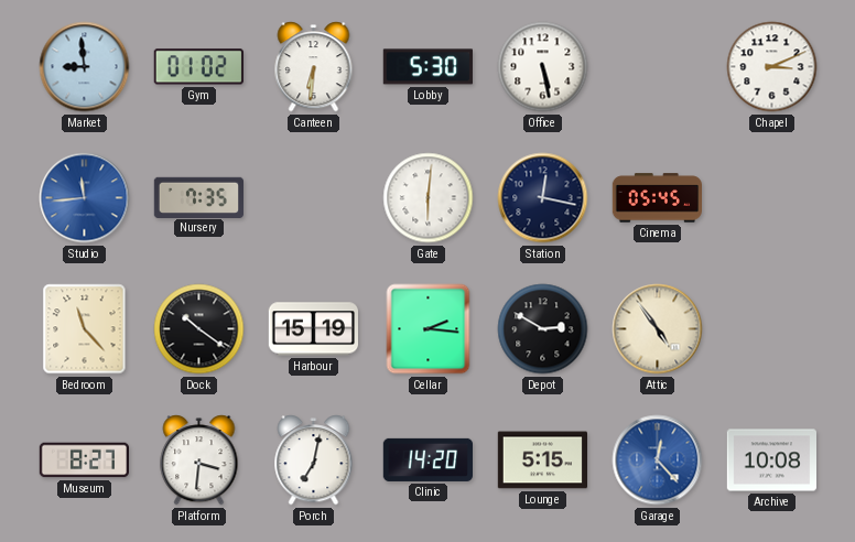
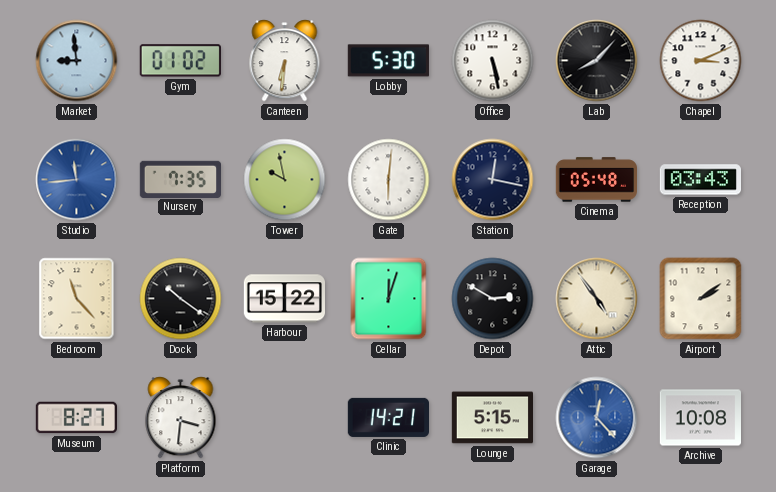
Lab: none -> 8:07 (597, 61)
Tower: none -> 9:58 (285, 180)
Cinema: 05:45 -> 05:48 (596, 180)
Reception: none -> 03:43 (700, 180)
Harbour: 15:19 -> 15:22 (284, 299)
Cellar: 2:16 -> 12:03 (389, 299)
Airport: none -> 2:09 (701, 299)
Porch: 7:02 -> none (314, 460)
Clinic: 14:20 -> 14:21 (388, 417)
